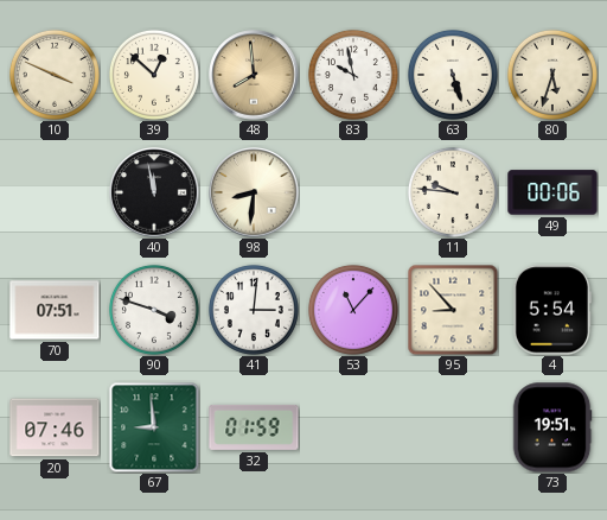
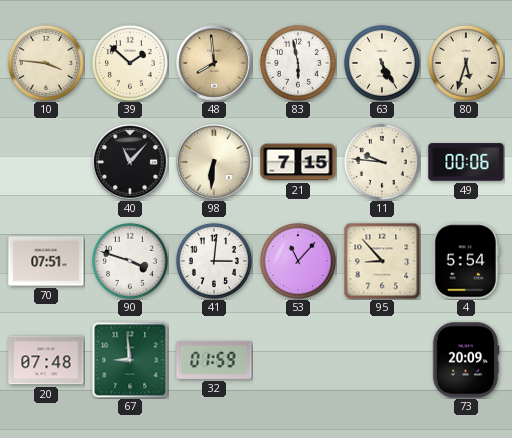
10: 3:49 -> 3:46 (46, 63)
39: 12:52 -> 1:52 (130, 63)
83: 9:58 -> 5:58 (298, 63)
63: 5:27 -> 5:25 (382, 63)
40: 11:58 -> 11:07 (130, 162)
98: 8:31 -> 6:31 (214, 162)
21: none -> 7:15 (298, 162)
20: 07:46 -> 07:48 (46, 360)
73: 19:51 -> 20:09 (466, 360)
